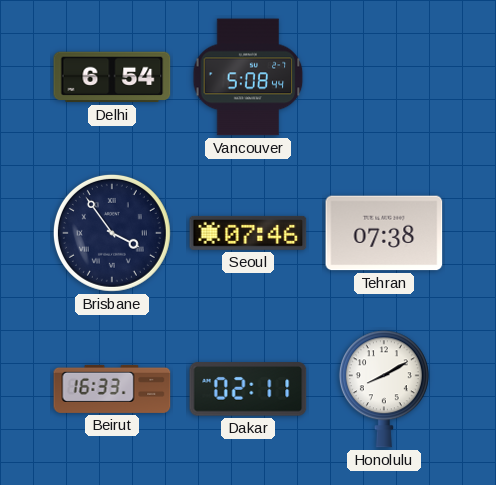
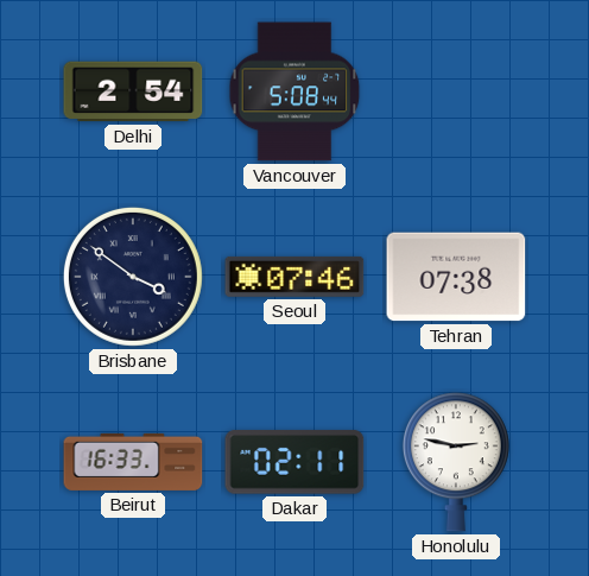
Delhi: 6:54 -> 2:54 (133, 91)
Brisbane: 3:54 -> 3:51 (133, 277)
Honolulu: 8:10 -> 2:47 (456, 462)
